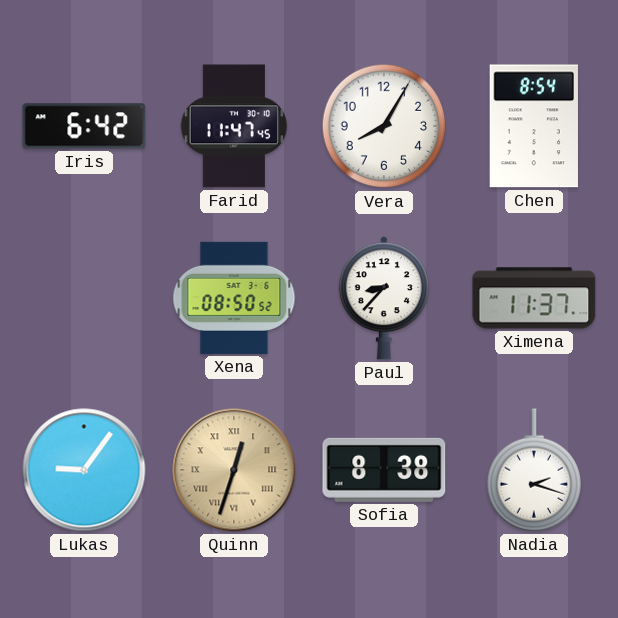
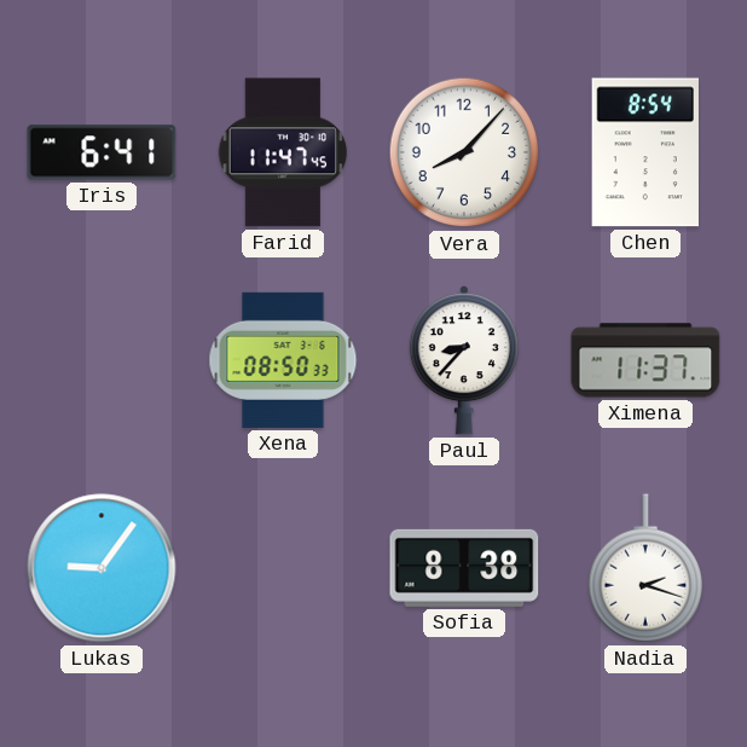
Iris: 6:42 -> 6:41 (102, 152)
Vera: 8:05 -> 8:07 (464, 152)
Xena: 08:50:52 -> 08:50:33 (283, 360)
Quinn: 12:33 -> none (234, 470)
